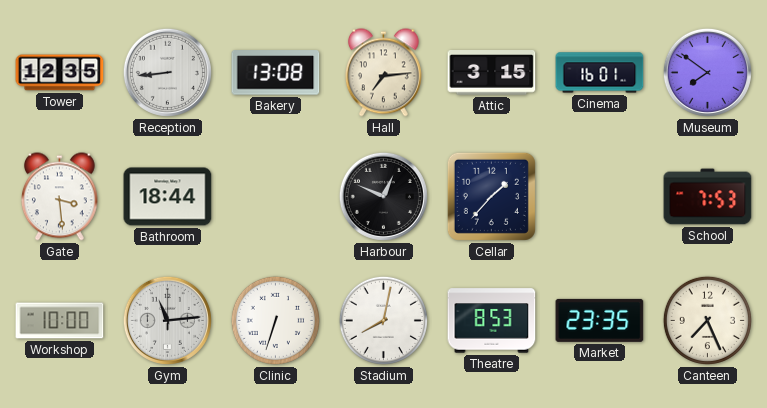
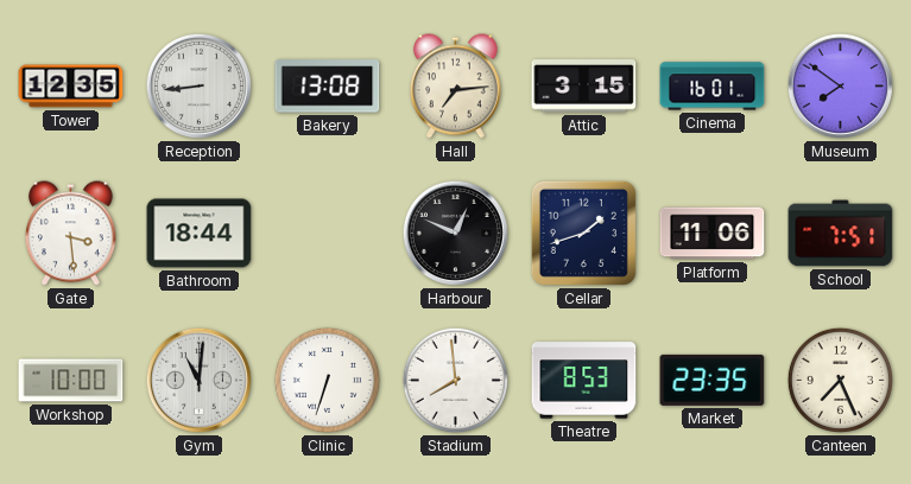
Cellar: 1:37 -> 1:42 (583, 233)
Platform: none -> 11:06 (713, 234)
School: 7:53 -> 7:51 (841, 234)
Gym: 11:14 -> 11:01 (198, 380)
Stadium: 8:02 -> 7:59 (455, 380)
